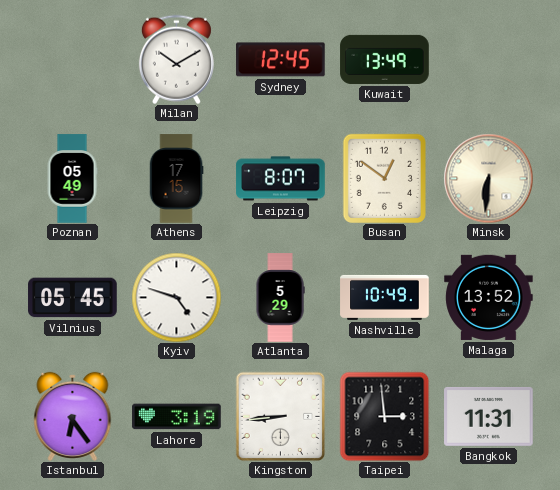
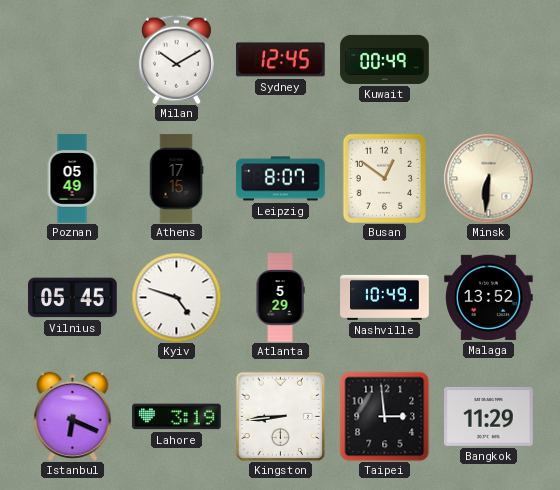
Kuwait: 13:49 -> 00:49 (385, 59)
Istanbul: 6:24 -> 6:19 (73, 416)
Bangkok: 11:31 -> 11:29 (489, 416)
